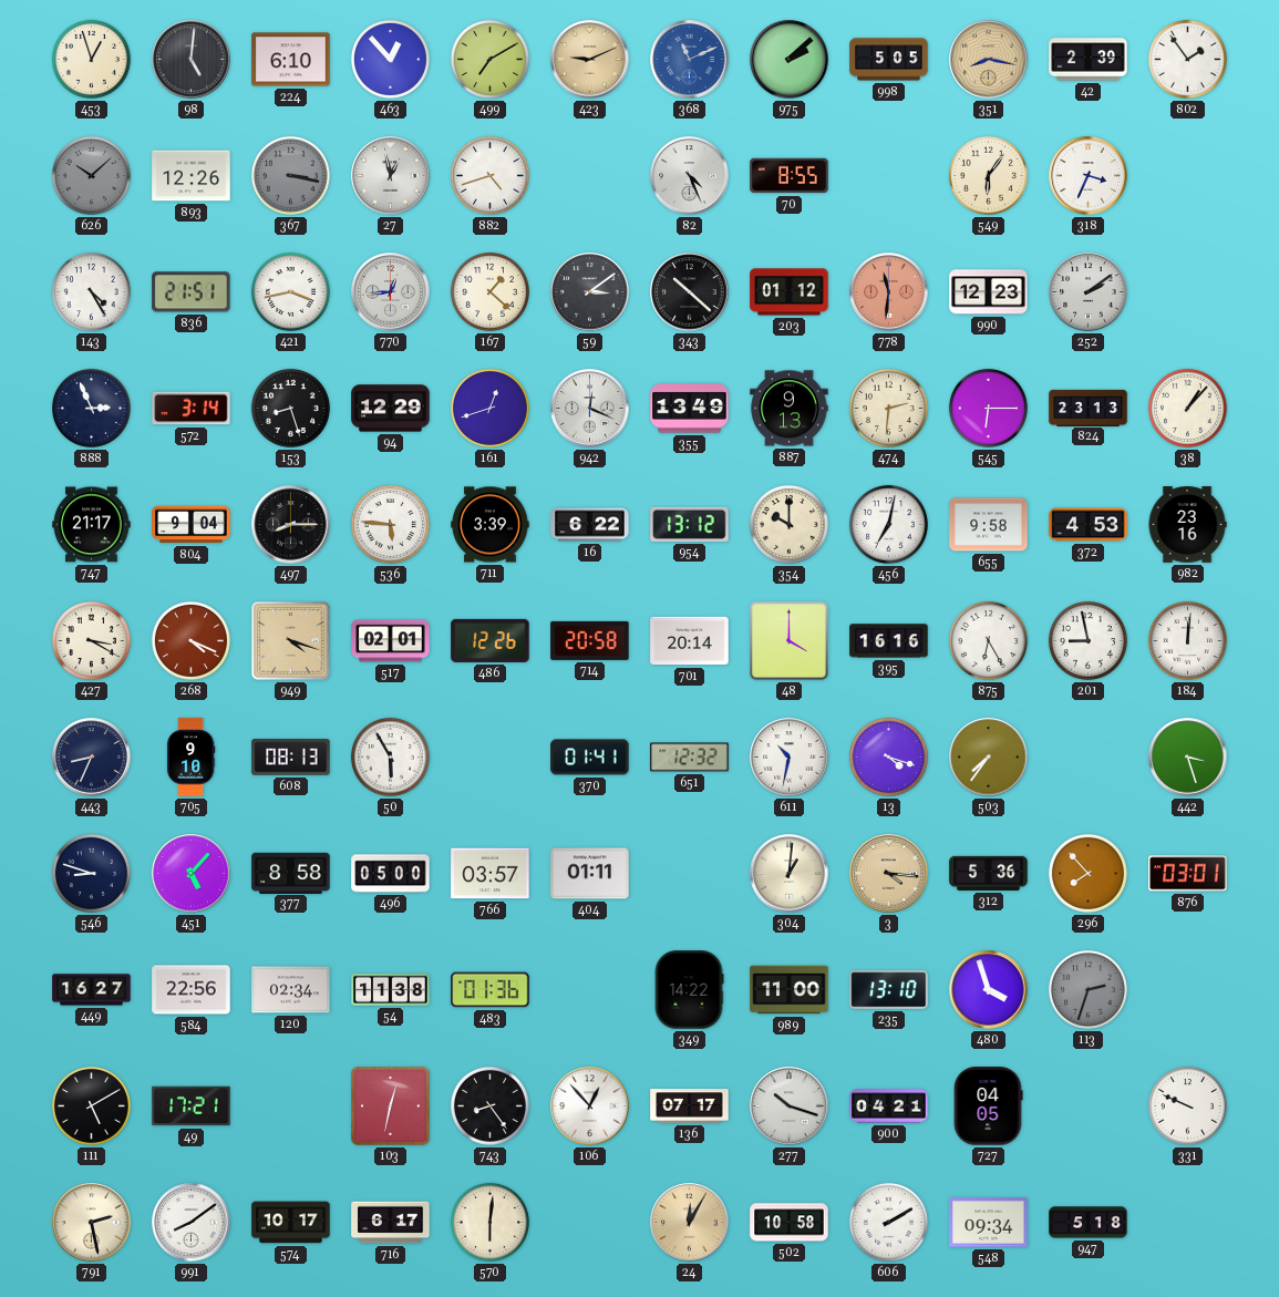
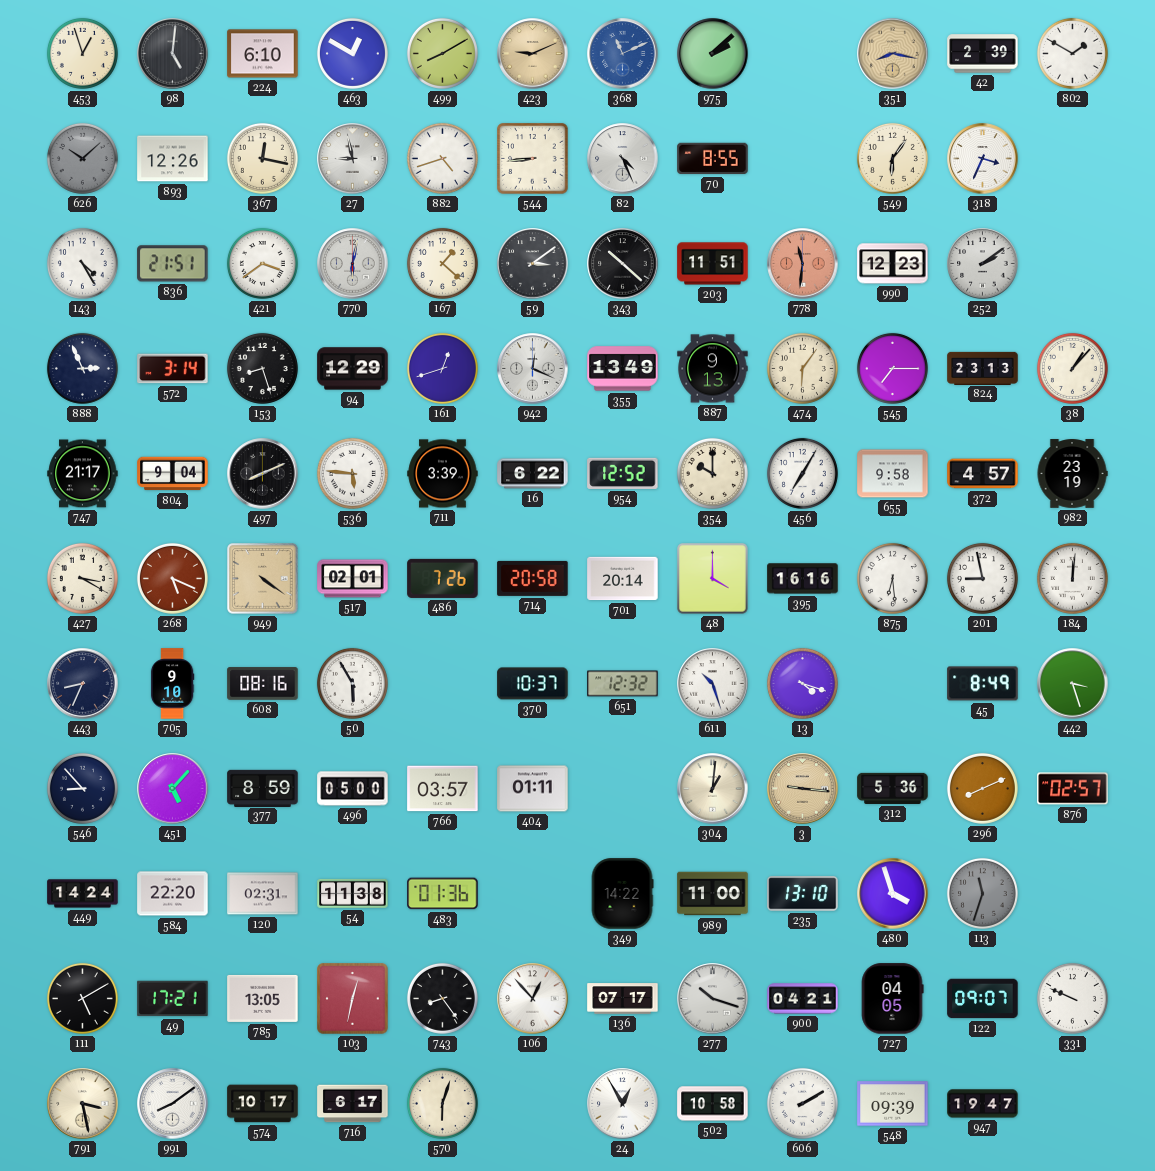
463: 12:53 -> 12:50 (352, 53)
499: 7:10 -> 8:10 (442, 53)
998: 5:05 -> none (889, 60)
802: 1:54 -> 1:50 (1072, 53)
367: 3:17 -> 12:17 (262, 158)
367 dial: grey -> cream (262, 158)
27: 12:58 -> 8:58 (353, 159)
544: none -> 8:44 (533, 159)
421: 3:43 -> 3:39 (262, 263)
770: 12:44 -> 6:02 (353, 264)
203: 01:12 -> 11:51 (713, 264)
474: 2:31 -> 6:06 (802, 368)
545: 6:15 -> 7:15 (892, 368)
497: 8:15 -> 8:11 (263, 474)
954: 13:12 -> 12:52 (623, 473)
456: 7:02 -> 7:05 (802, 473)
372: 4:53 -> 4:57 (983, 474)
982: 23:16 -> 23:19 (1072, 474)
268: 4:19 -> 5:19 (172, 578)
949: 4:18 -> 4:21 (263, 579)
486: 12:26 -> 7:26 (443, 578)
875: 6:25 -> 6:29 (892, 578)
608: 08:13 -> 08:16 (263, 684)
370: 01:41 -> 10:37 (533, 684)
611: 10:32 -> 10:27 (713, 684)
503: 7:36 -> none (989, 758)
45: none -> 8:49 (983, 684)
546: 8:48 -> 8:53 (82, 788)
377: 8:58 -> 8:59 (263, 788)
3: 4:16 -> 9:16 (803, 789)
296: 7:53 -> 8:11 (982, 788)
876: 03:01 -> 02:57 (1073, 789)
449: 16:27 -> 14:24 (83, 894)
584: 22:56 -> 22:20 (173, 894)
120: 02:34 -> 02:31 (263, 894)
113: 2:33 -> 11:33 (982, 893)
785: none -> 13:05 (263, 998)
122: none -> 09:07 (983, 999)
791: 2:28 -> 3:28 (83, 1104)
570: 6:01 -> 6:03 (442, 1103)
24: 12:05 -> 12:55 (623, 1104)
24 dial: champagne -> white (623, 1104)
548: 09:34 -> 09:39 (893, 1104)
947: 5:18 -> 19:47 (983, 1104)
